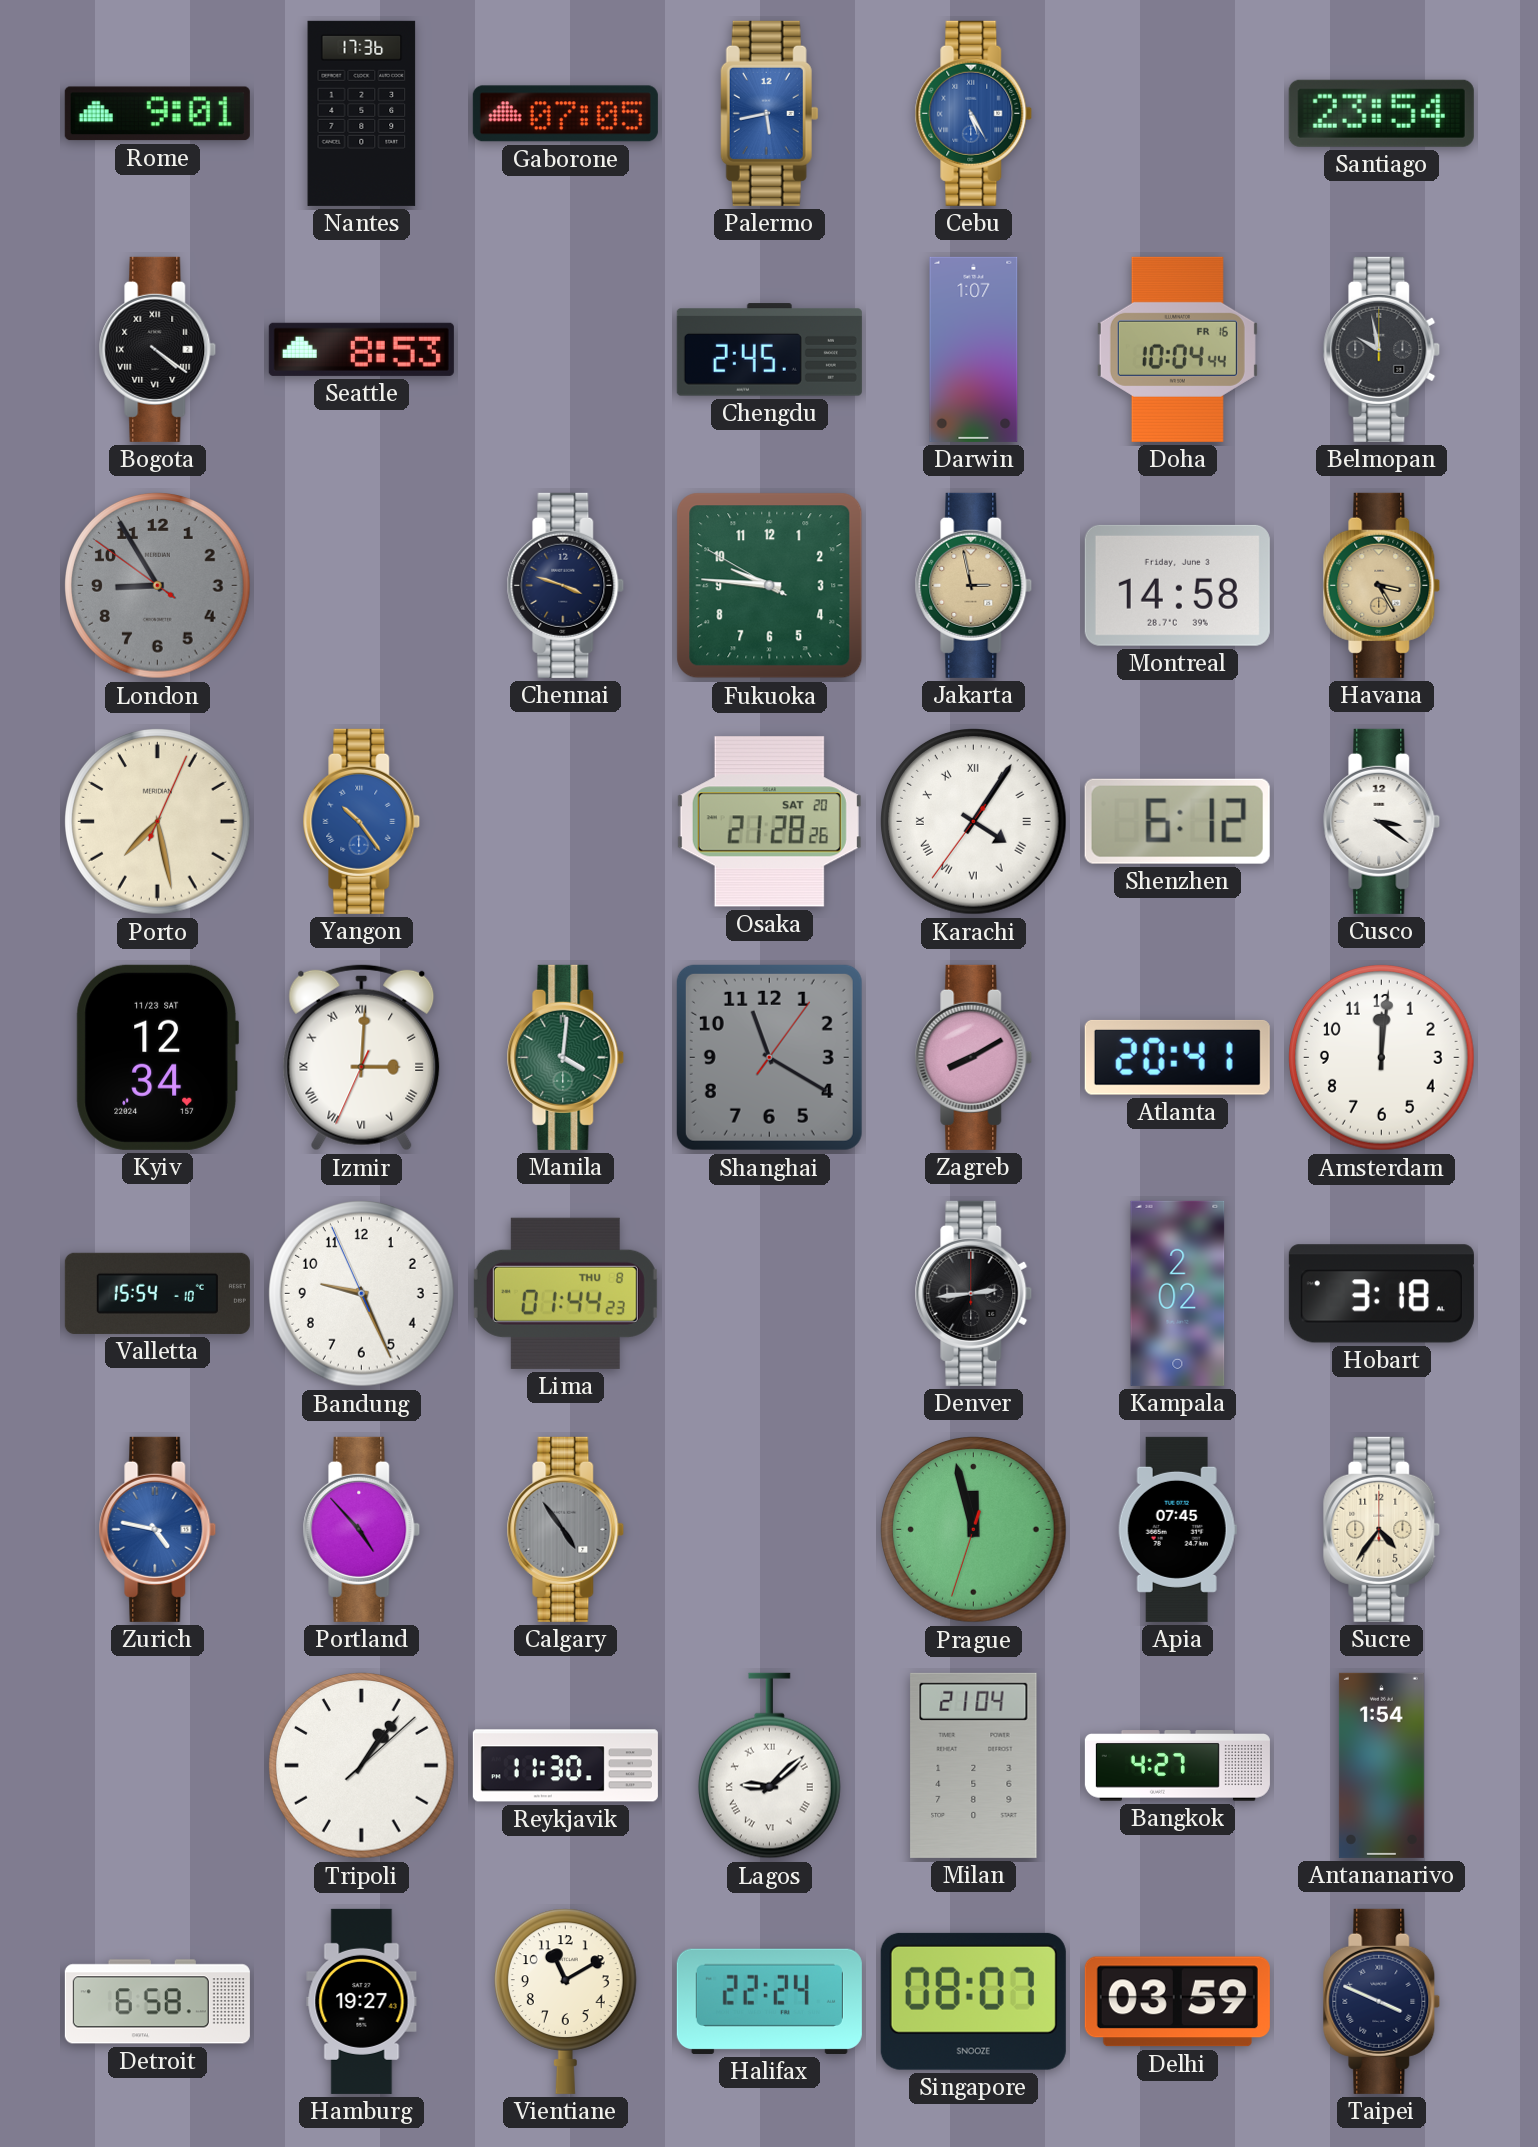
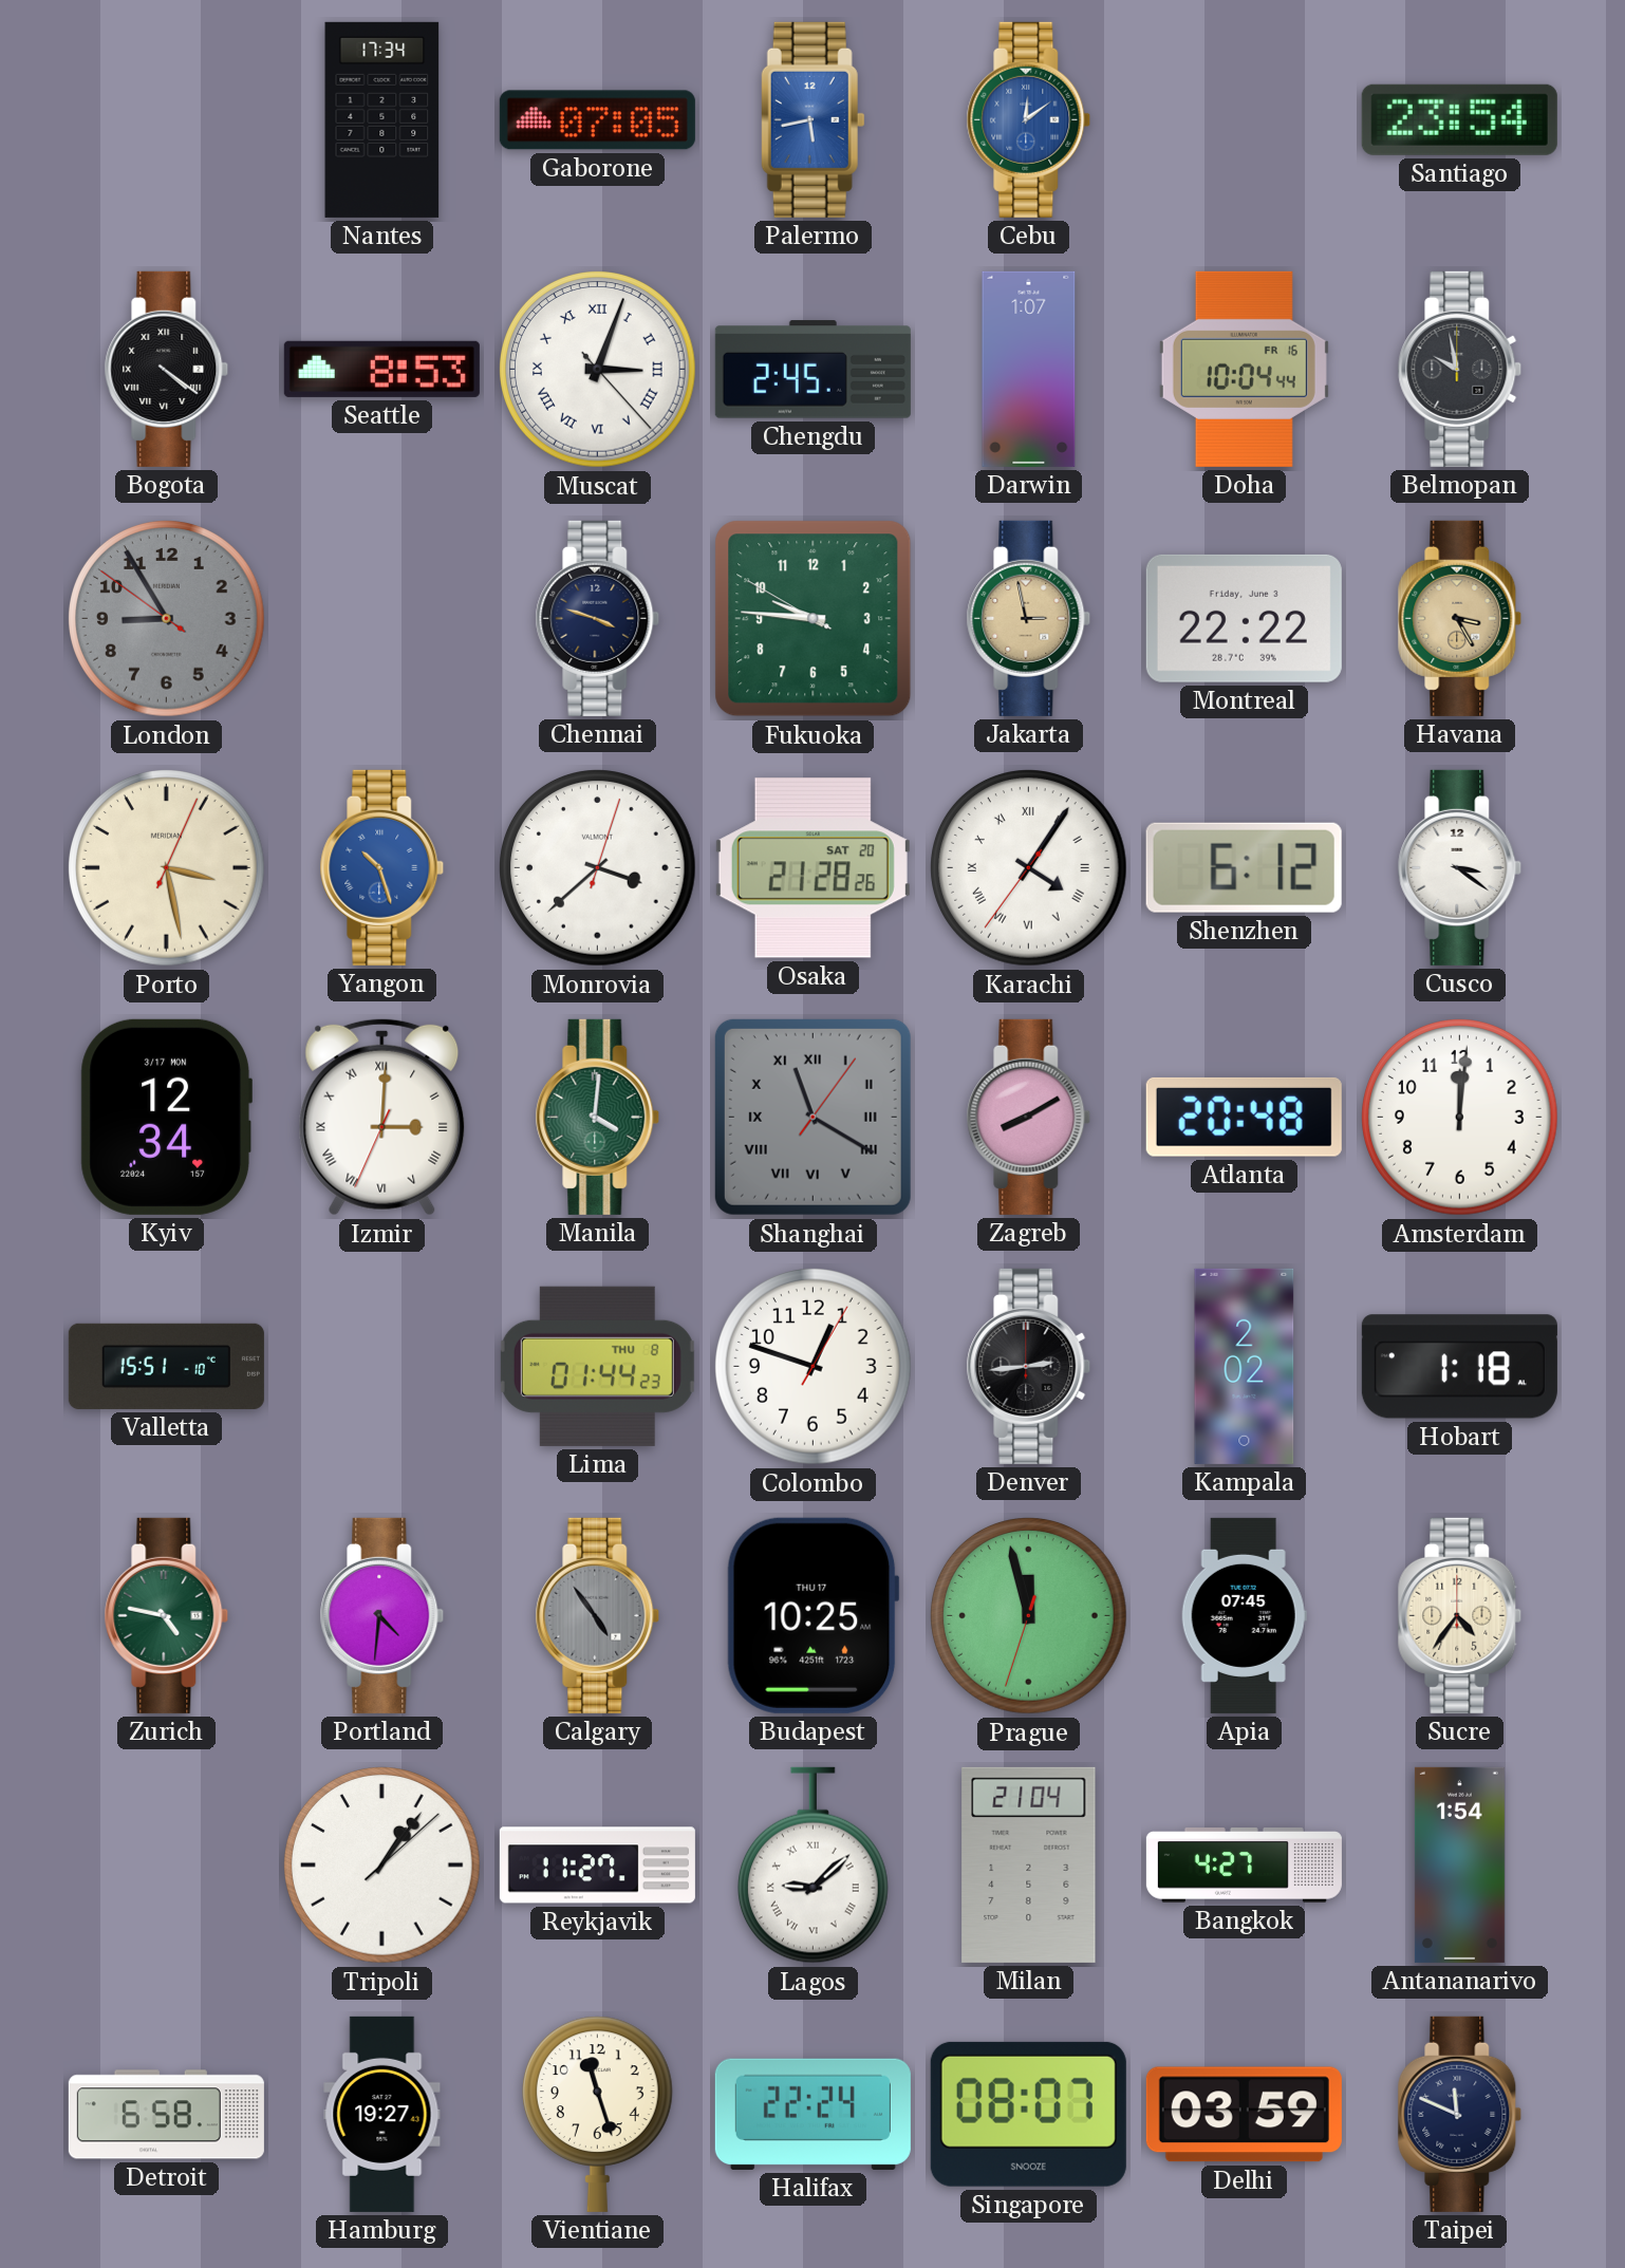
Rome: 9:01 -> none (157, 114)
Nantes: 17:36 -> 17:34 (382, 119)
Cebu: 5:25 -> 12:09 (1029, 119)
Muscat: none -> 3:03 (598, 370)
Montreal: 14:58 -> 22:22 (1244, 618)
Porto: 7:28 -> 3:28 (167, 868)
Yangon: 10:24 -> 10:27 (382, 867)
Monrovia: none -> 3:38 (598, 868)
Kyiv date: 11/23 SAT -> 3/17 MON (166, 1117)
Shanghai numerals: Arabic -> Roman (813, 1117)
Atlanta: 20:41 -> 20:48 (1244, 1117)
Valletta: 15:54 -> 15:51 (166, 1366)
Bandung: 9:25 -> none (362, 1294)
Colombo: none -> 12:48 (814, 1367)
Hobart: 3:18 -> 1:18 (1459, 1367)
Zurich dial: blue -> green (167, 1615)
Portland: 4:53 -> 4:31 (382, 1615)
Budapest: none -> 10:25 (813, 1615)
Reykjavik: 11:30 -> 11:27 (597, 1866)
Vientiane: 11:10 -> 11:27 (597, 2114)
Taipei: 3:49 -> 11:49 (1460, 2114)
